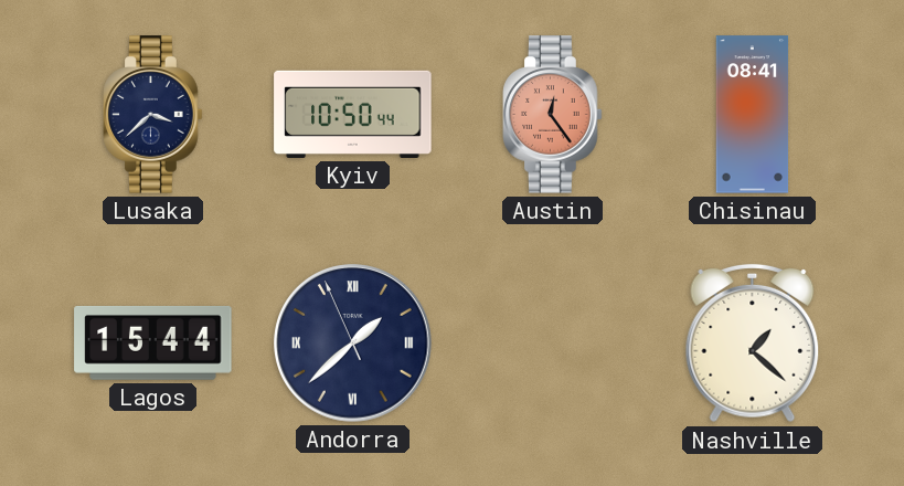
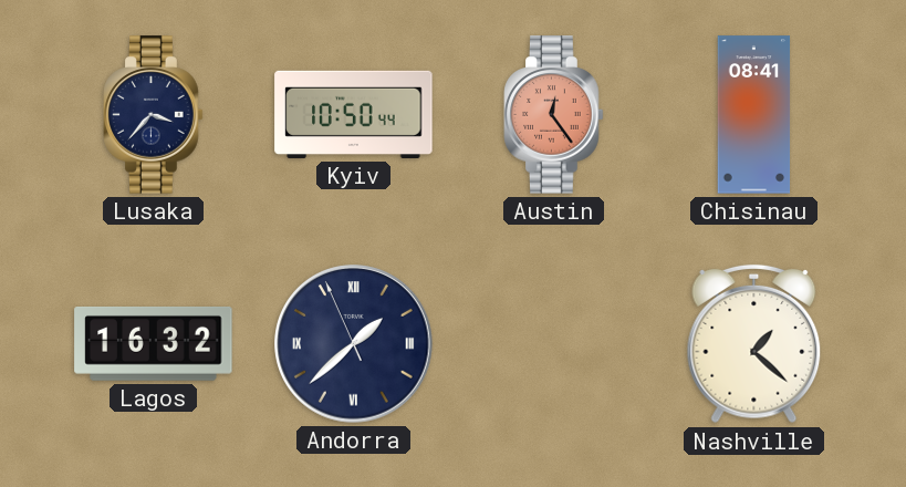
Lusaka: 3:38 -> 3:37 (154, 115)
Lagos: 15:44 -> 16:32 (154, 344)
